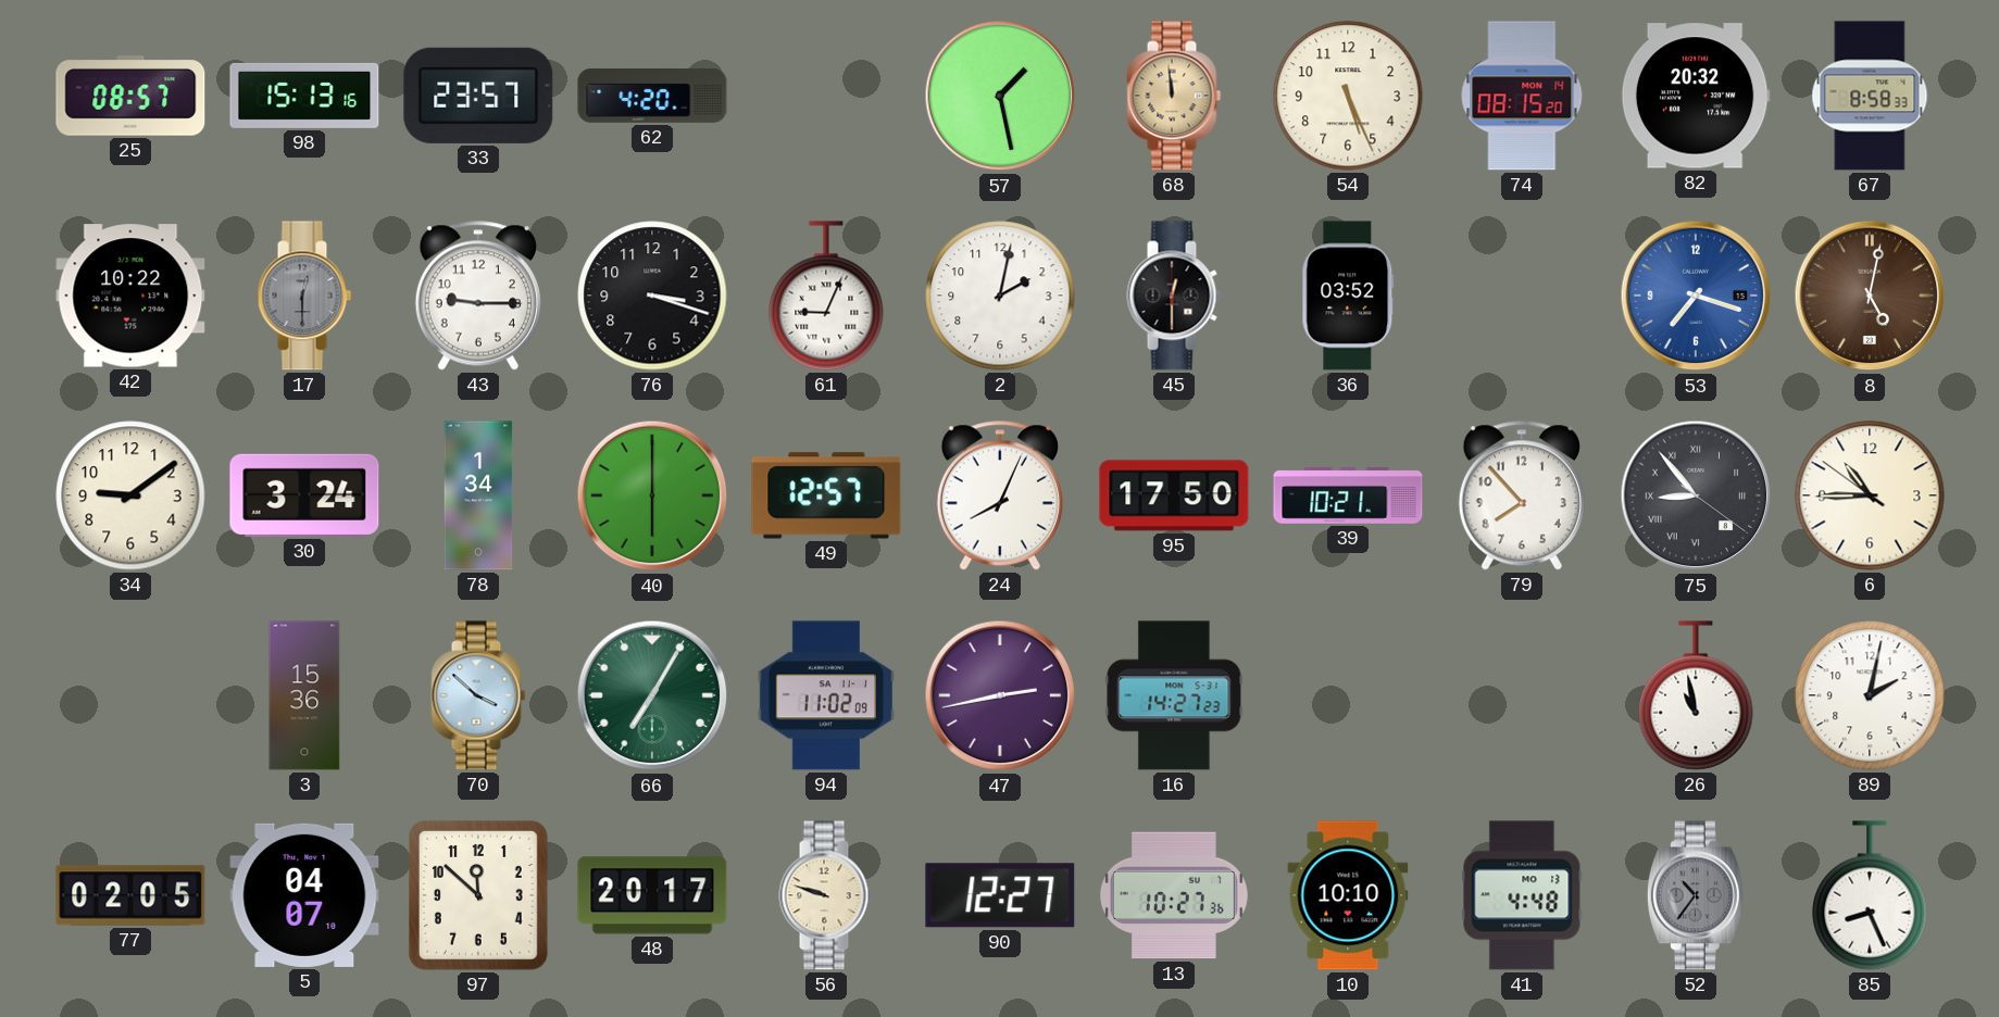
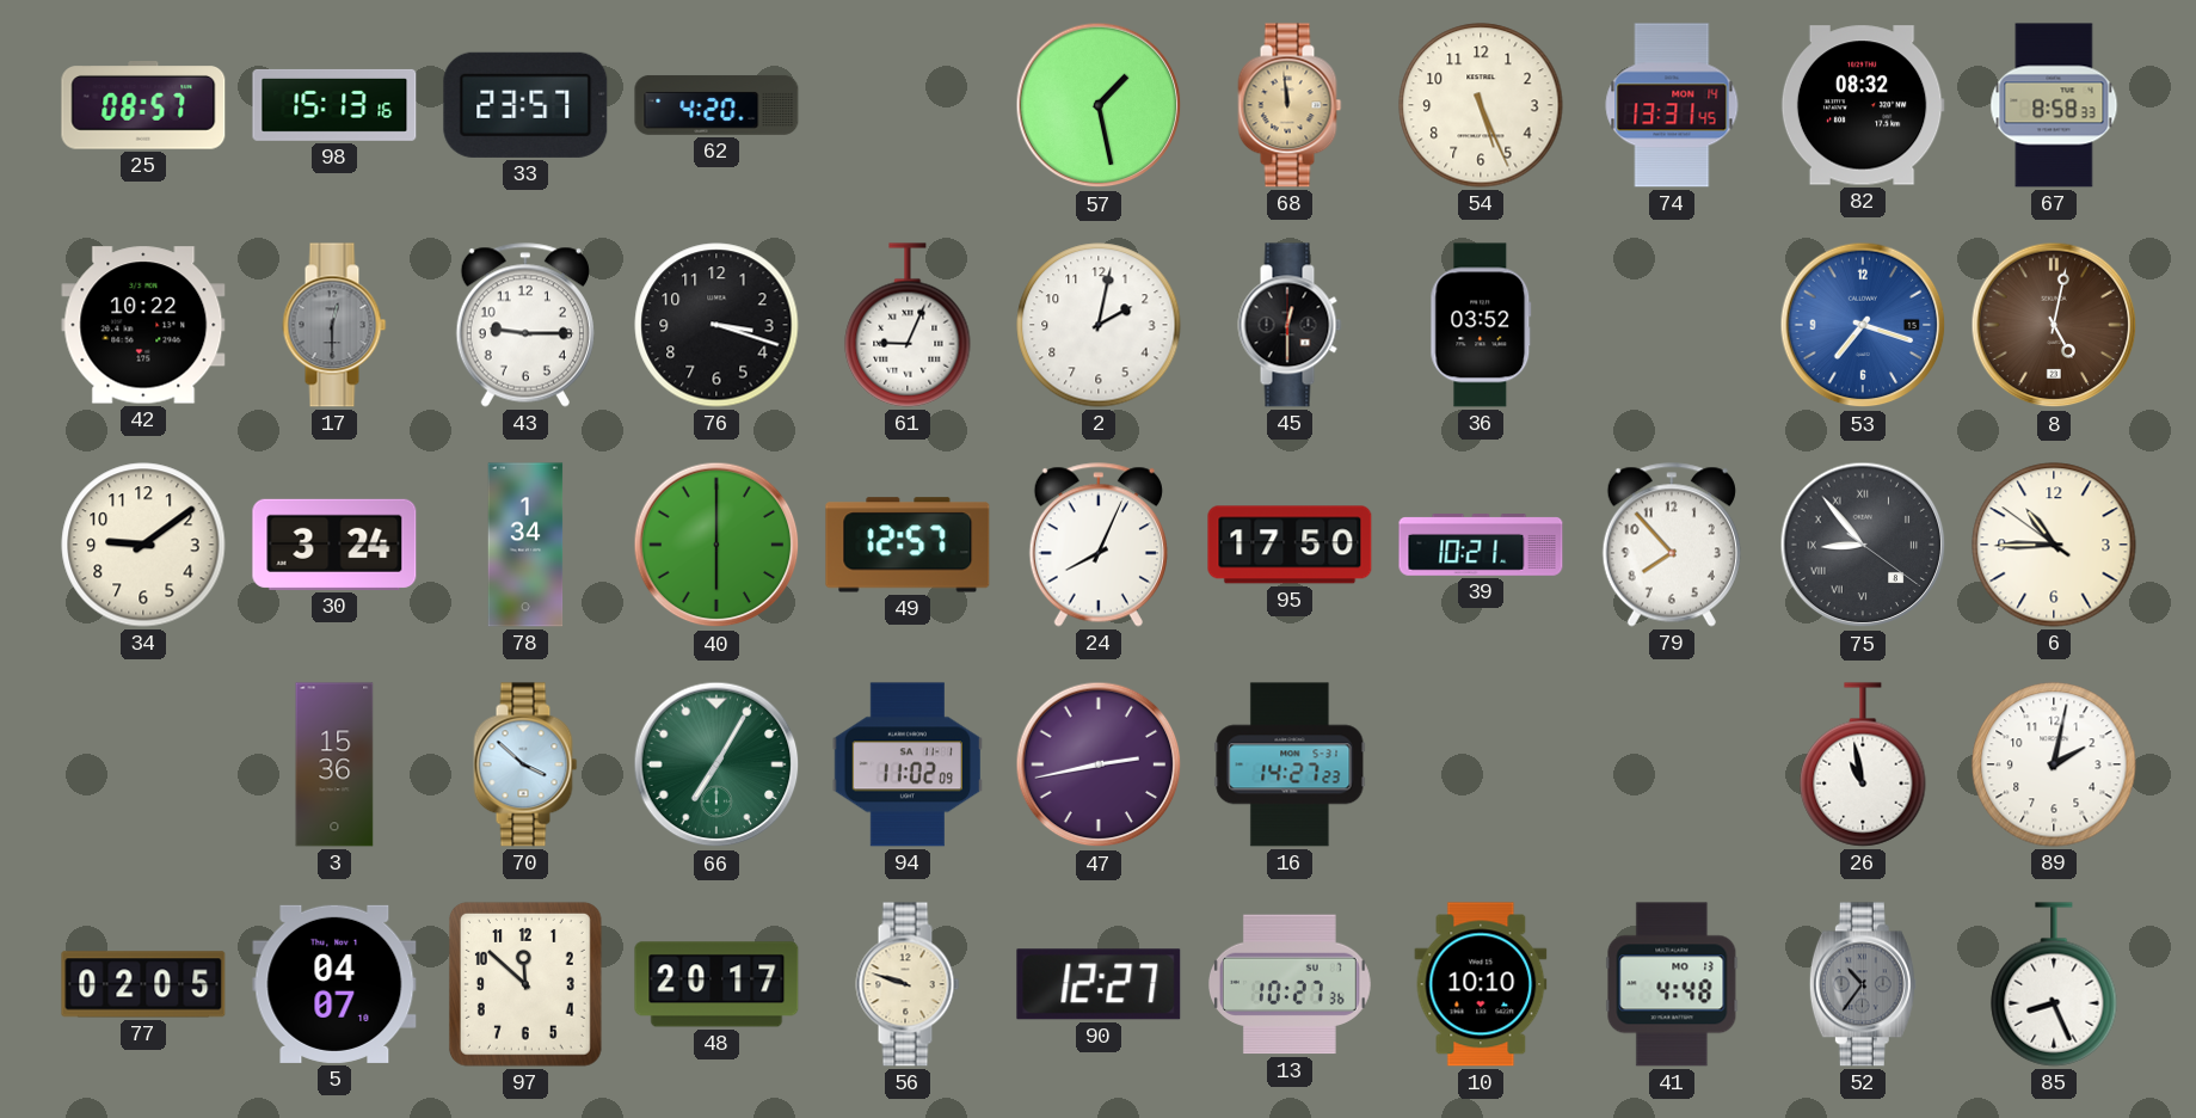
74: 08:15 -> 13:31 (1672, 105)
82: 20:32 -> 08:32 (1863, 105)
